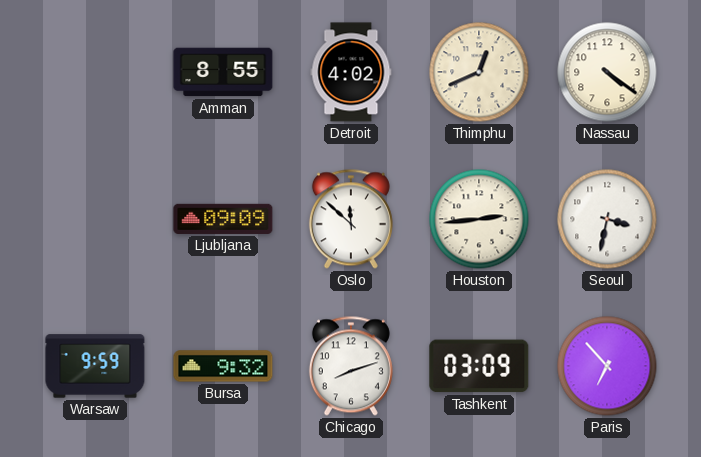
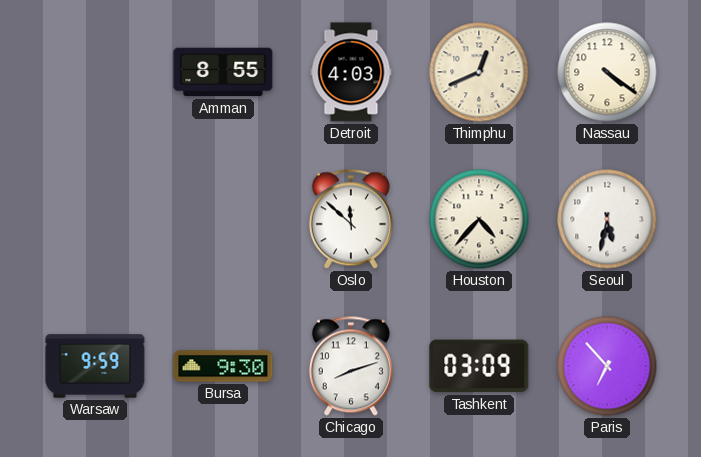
Detroit: 4:02 -> 4:03 (351, 72)
Ljubljana: 09:09 -> none (223, 219)
Houston: 2:44 -> 4:37 (479, 219)
Seoul: 3:32 -> 5:32 (607, 219)
Bursa: 9:32 -> 9:30 (223, 366)
